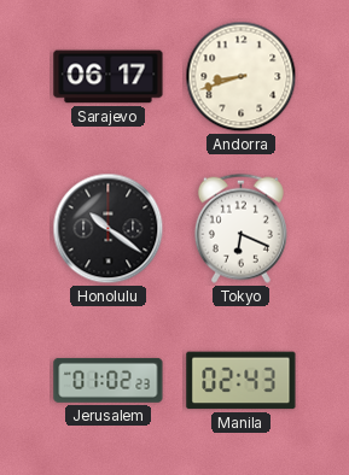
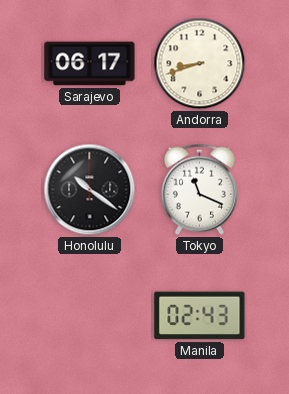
Tokyo: 6:19 -> 11:19 (199, 189)
Jerusalem: 01:02 -> none (109, 380)
